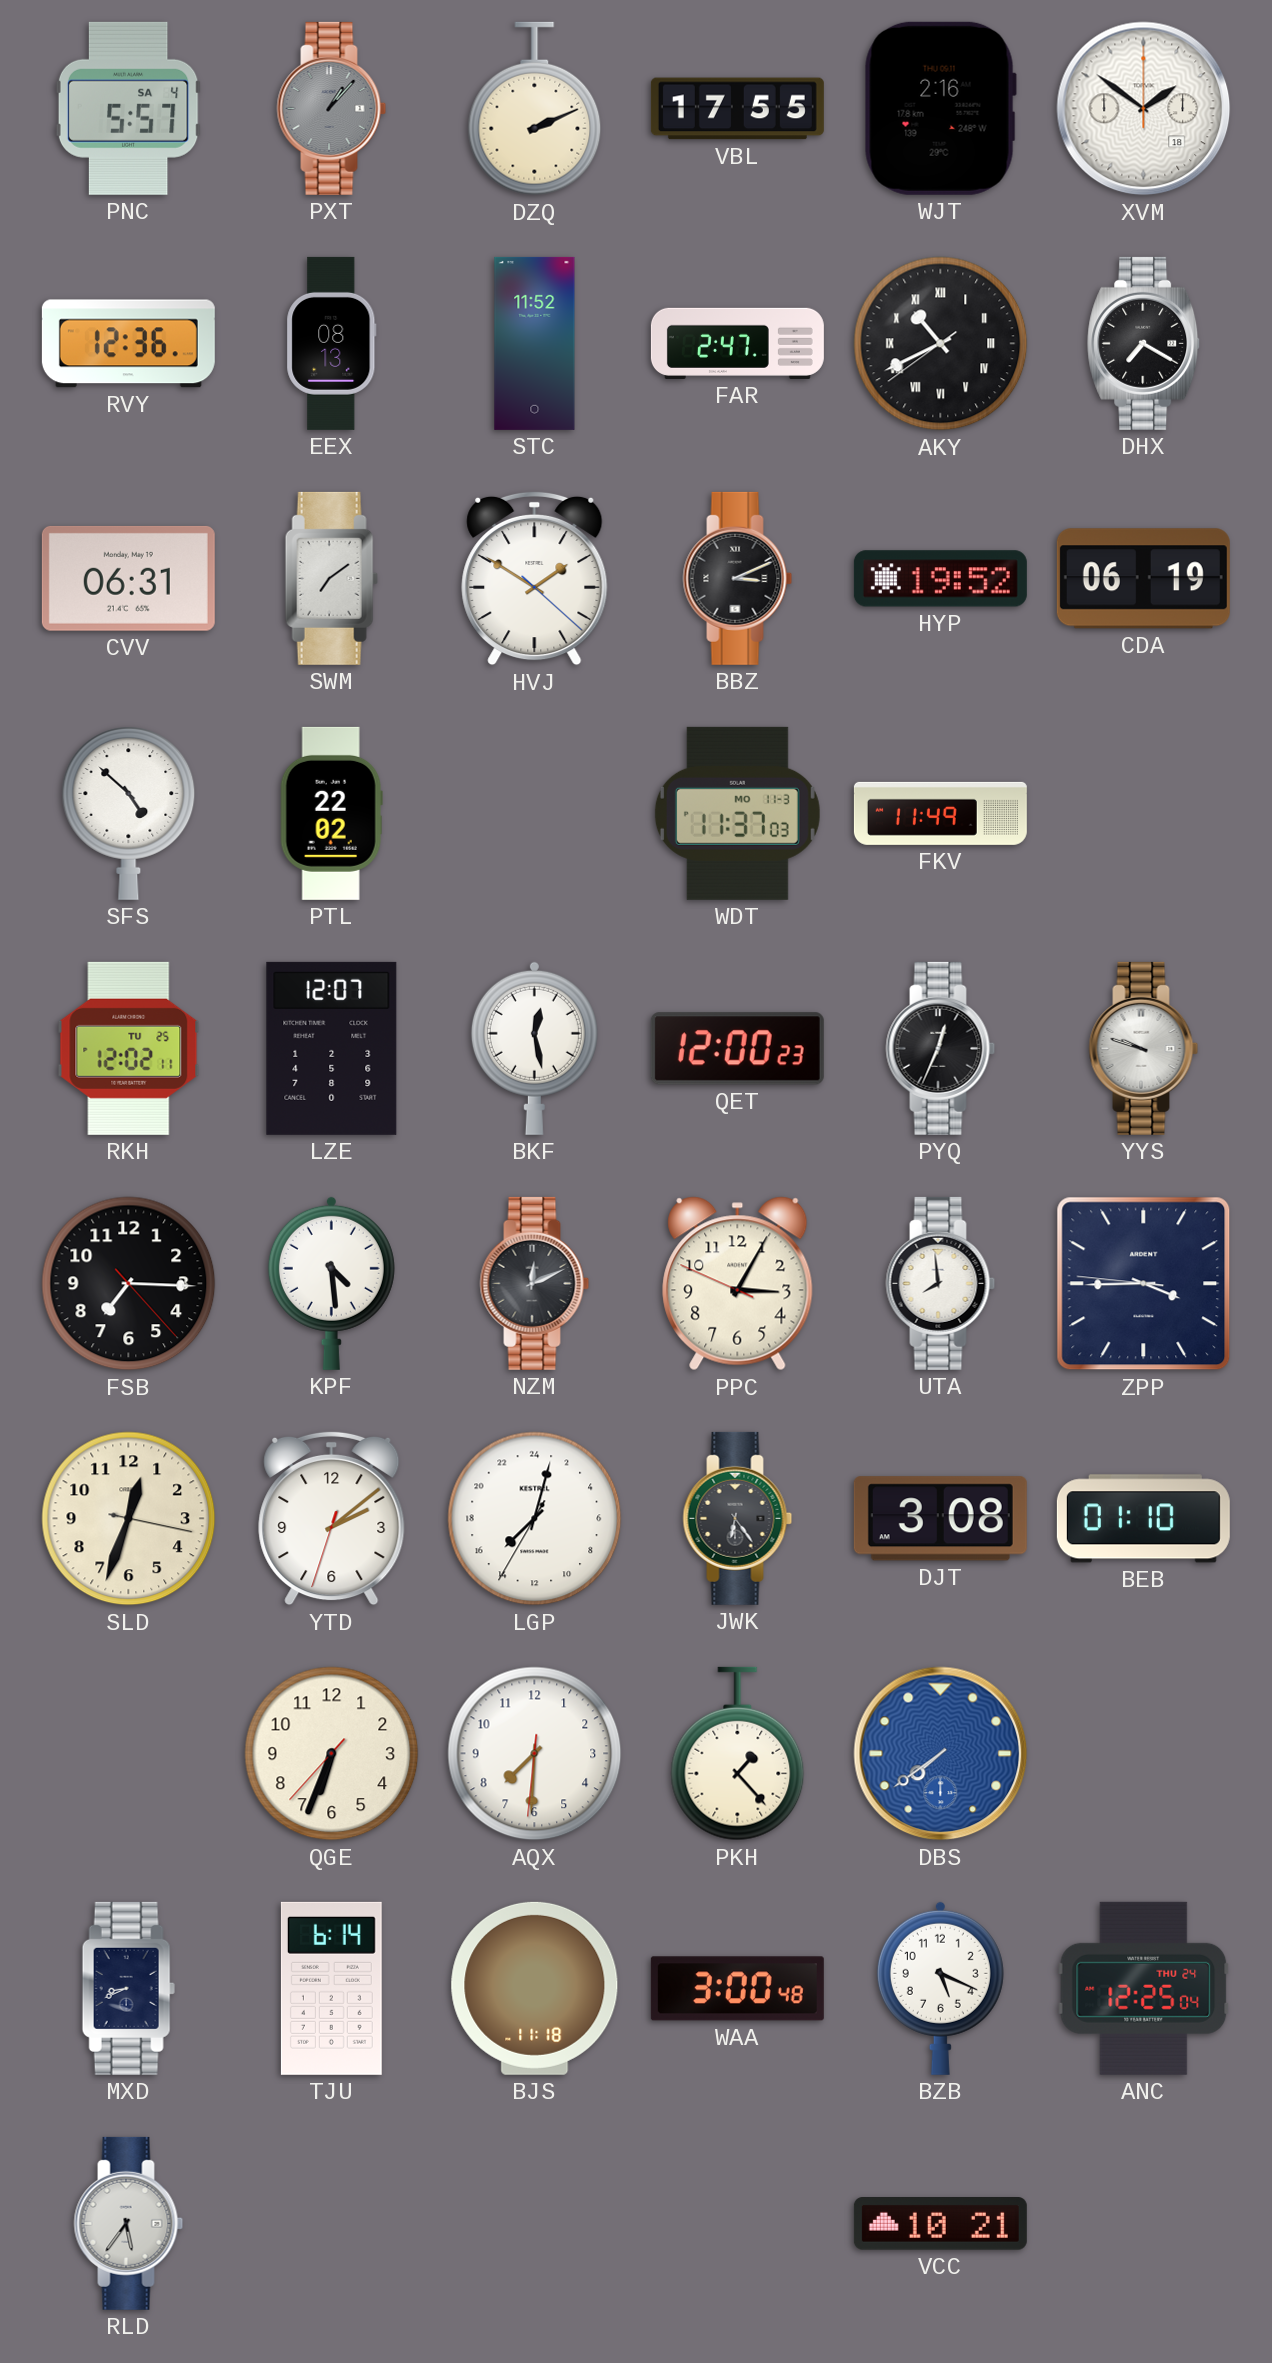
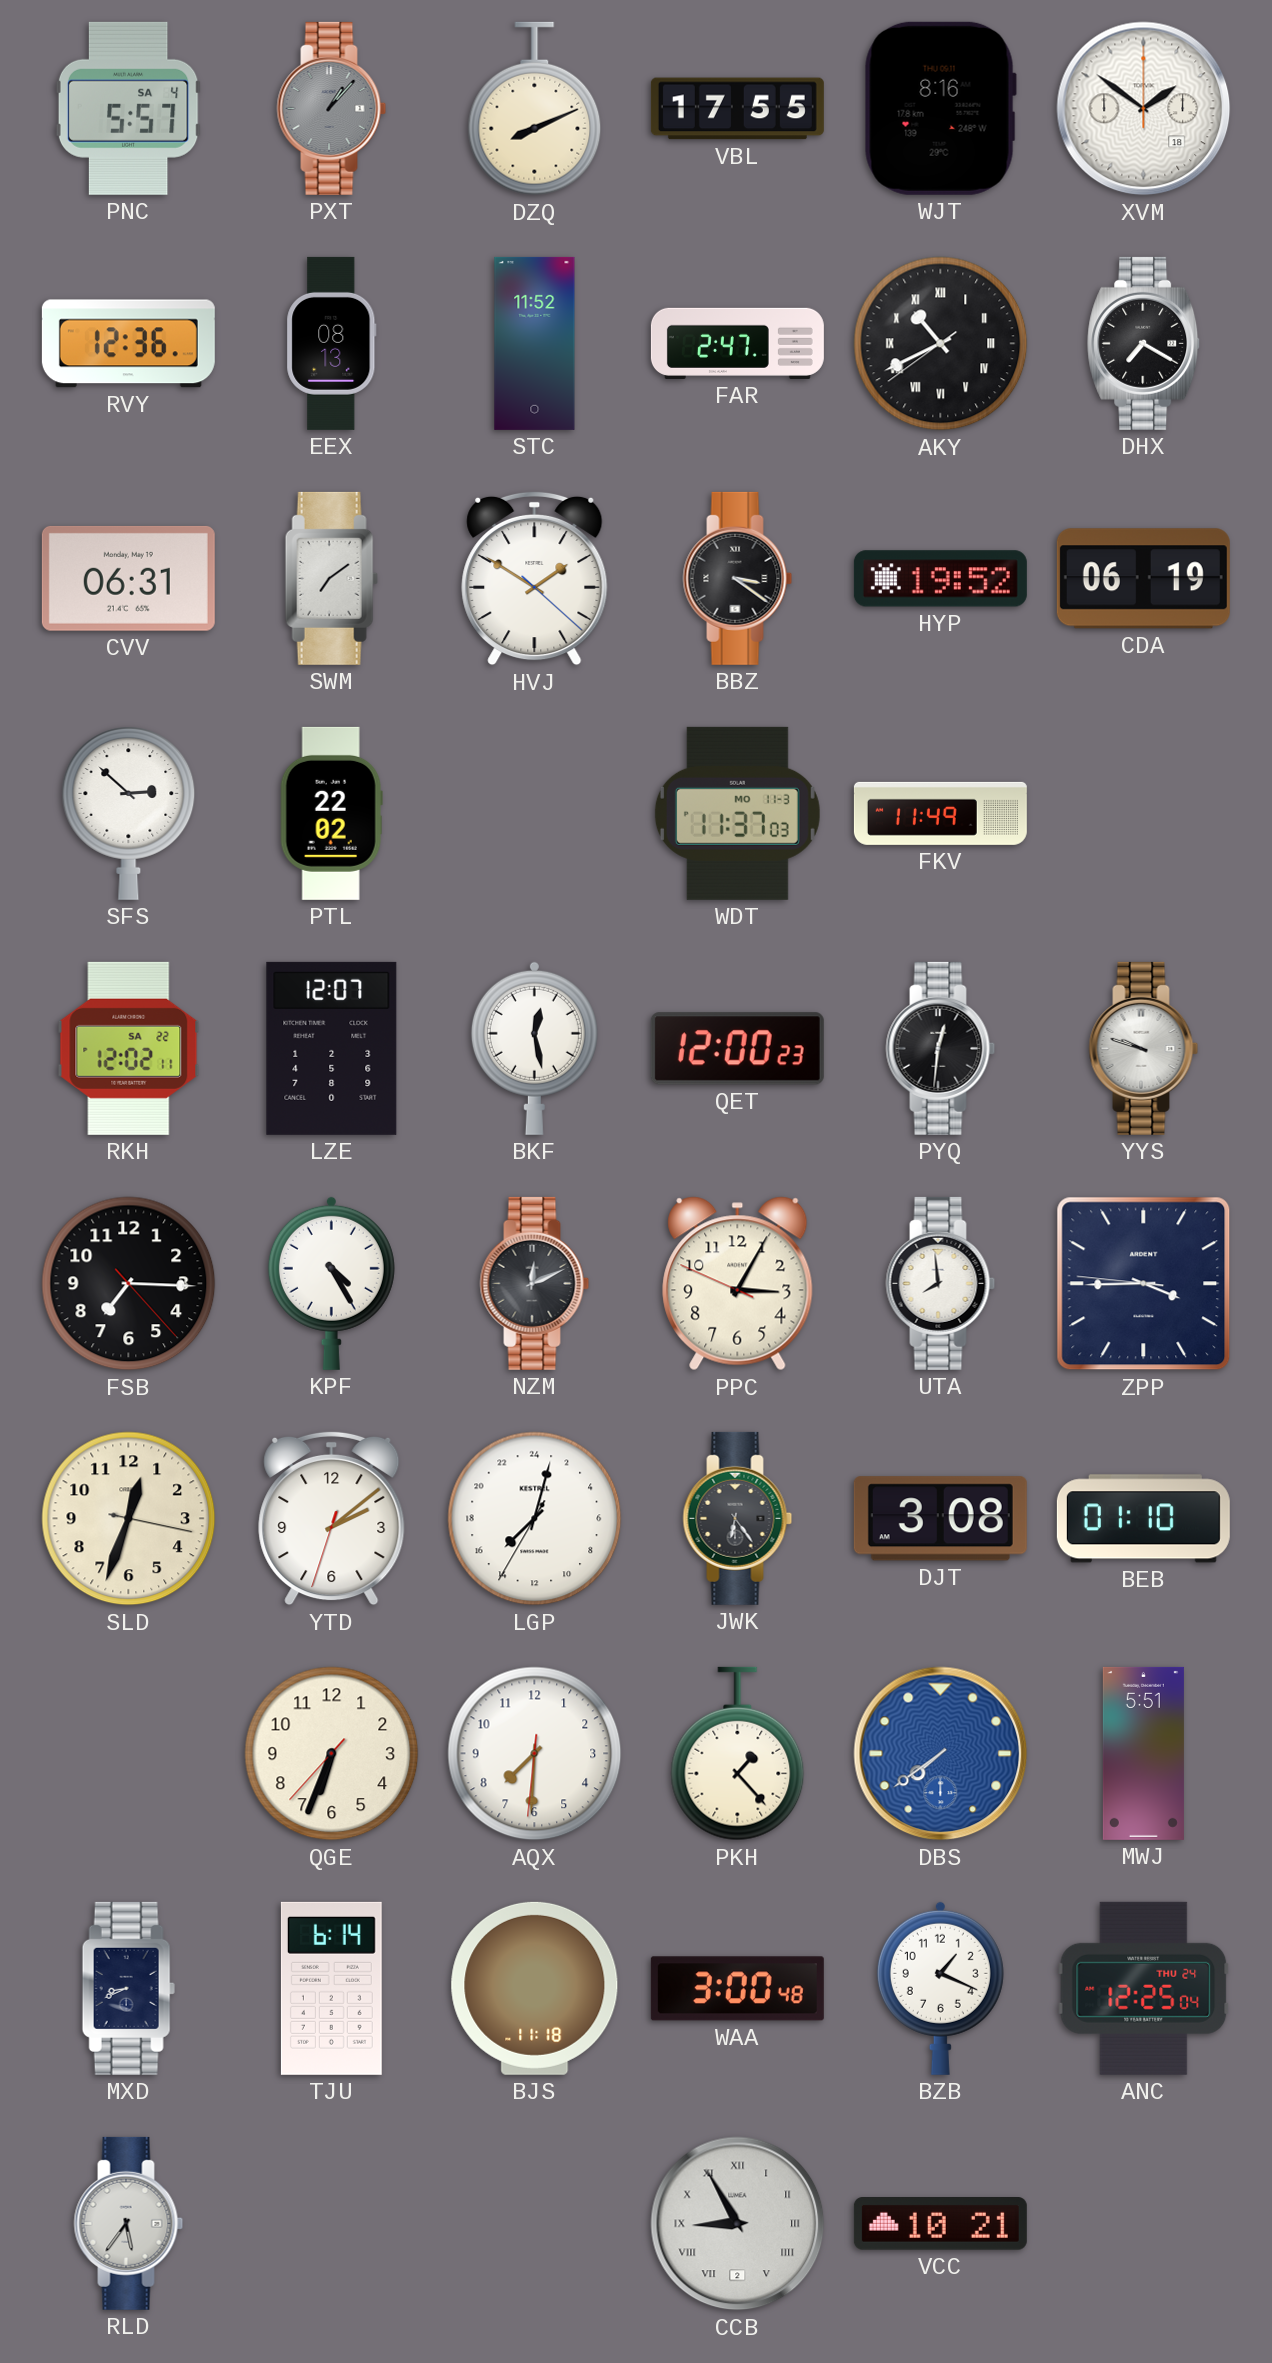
DZQ: 2:11 -> 8:11 (535, 109)
WJT: 2:16 -> 8:16 (940, 108)
BBZ: 3:11 -> 3:21 (738, 578)
SFS: 4:52 -> 2:52 (129, 813)
RKH date: TU 25 -> SA 22 (129, 1048)
PYQ: 12:34 -> 12:31 (941, 1048)
KPF: 4:29 -> 4:25 (331, 1283)
MWJ: none -> 5:51 (1143, 1753)
BZB: 5:19 -> 1:19 (940, 1988)
CCB: none -> 8:55 (738, 2224)
